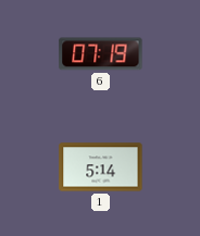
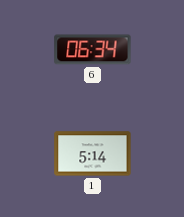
6: 07:19 -> 06:34 (93, 50)
